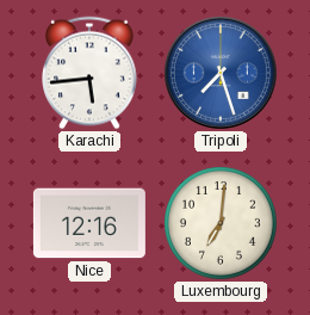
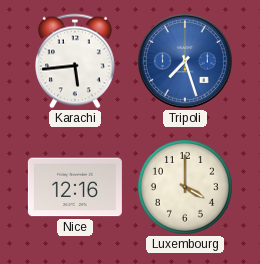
Luxembourg: 7:01 -> 4:00 (186, 188)
